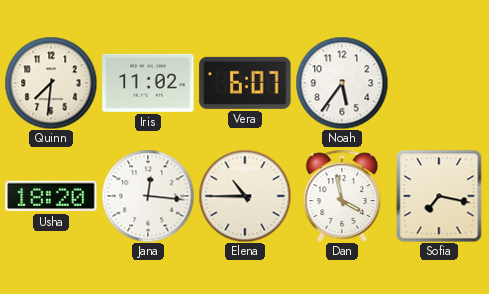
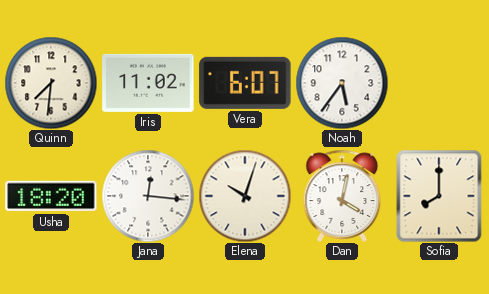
Elena: 10:45 -> 10:03 (245, 196)
Dan: 3:58 -> 4:02 (342, 196)
Sofia: 7:17 -> 8:00 (439, 196)
